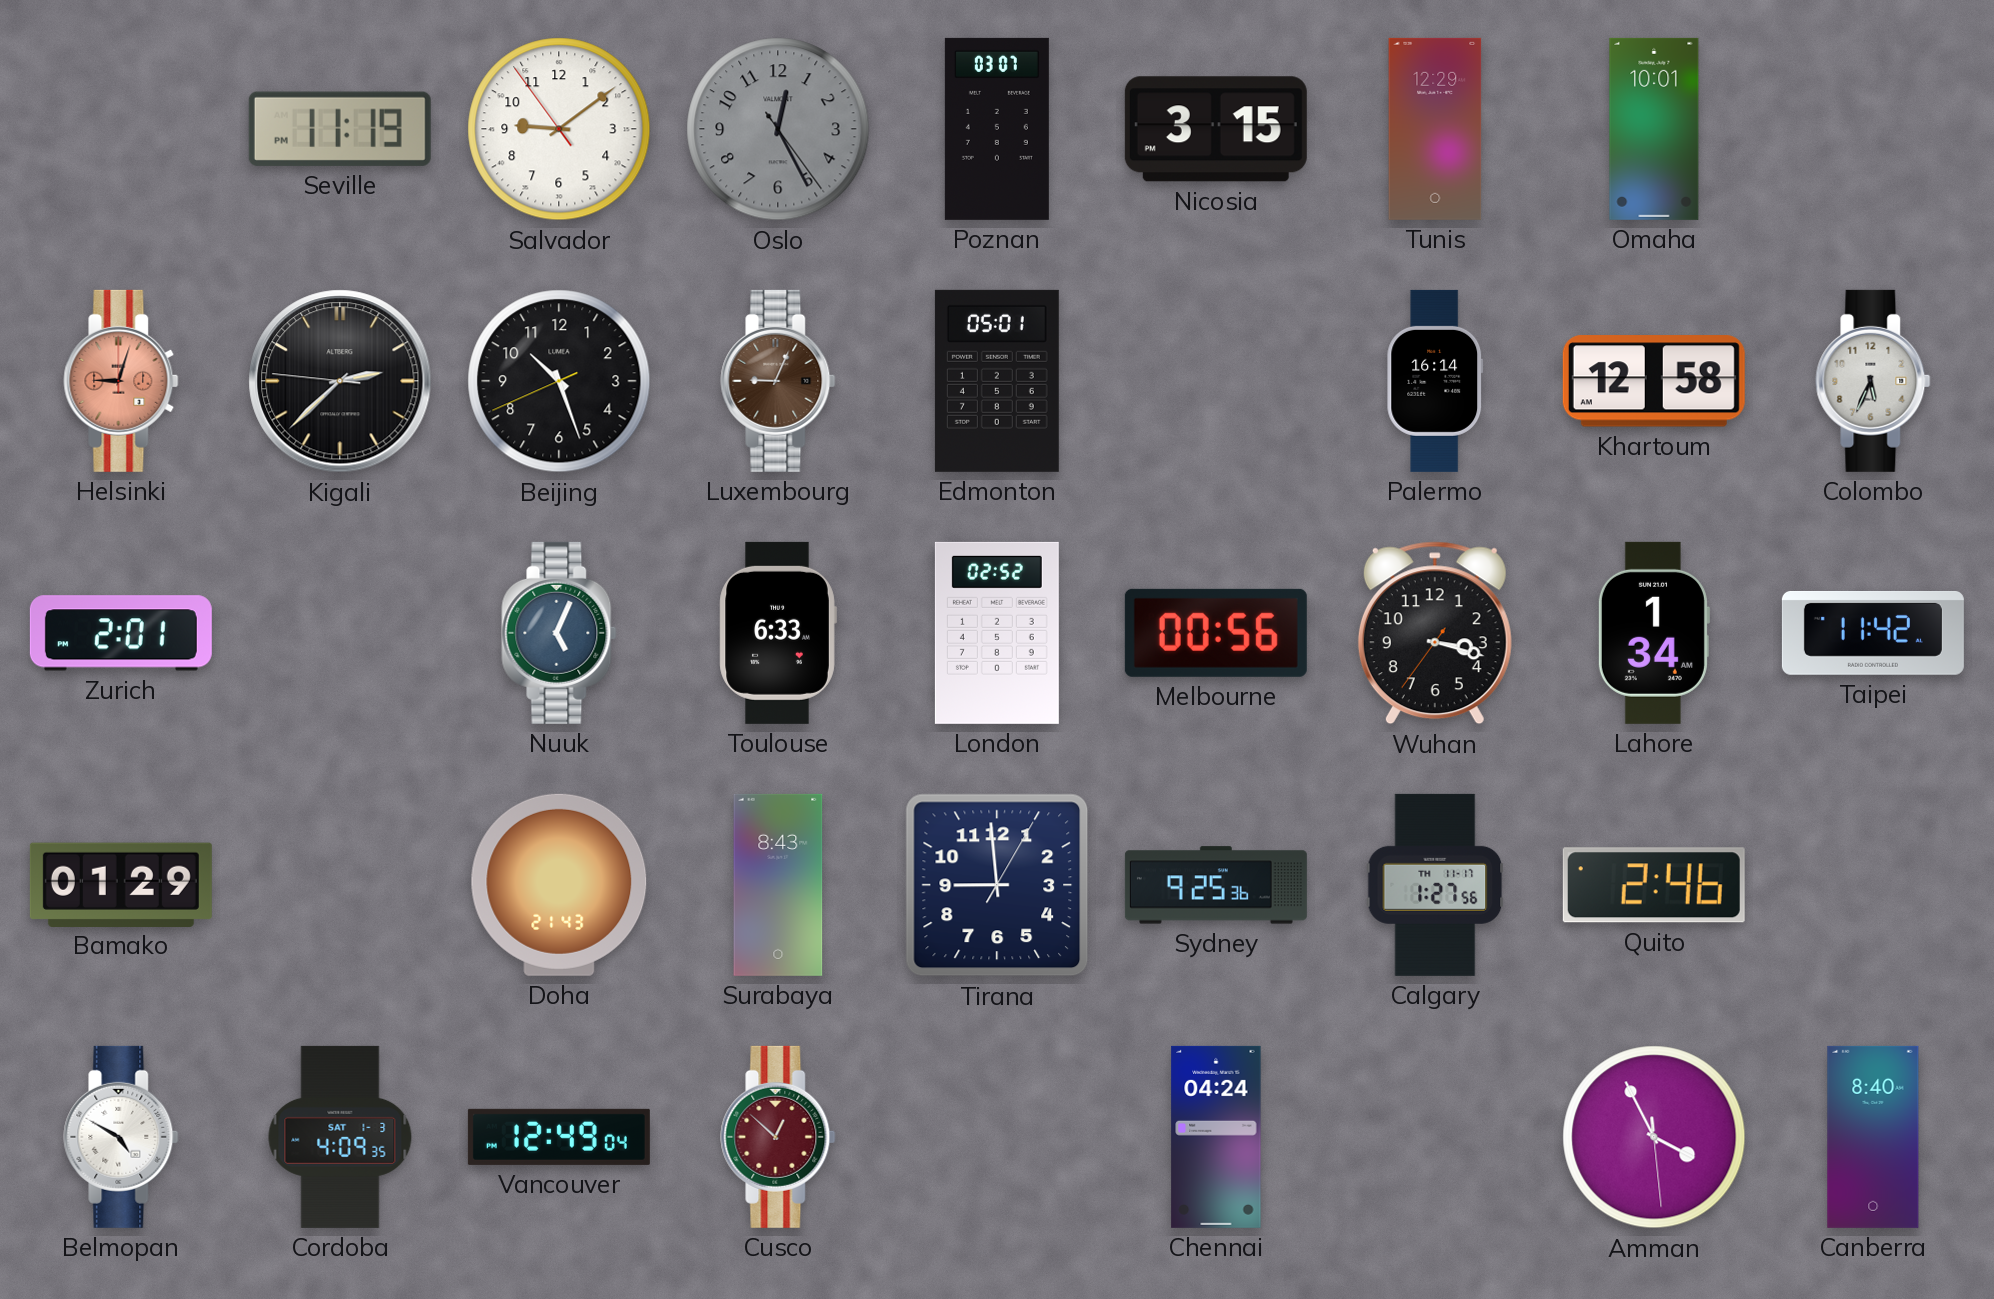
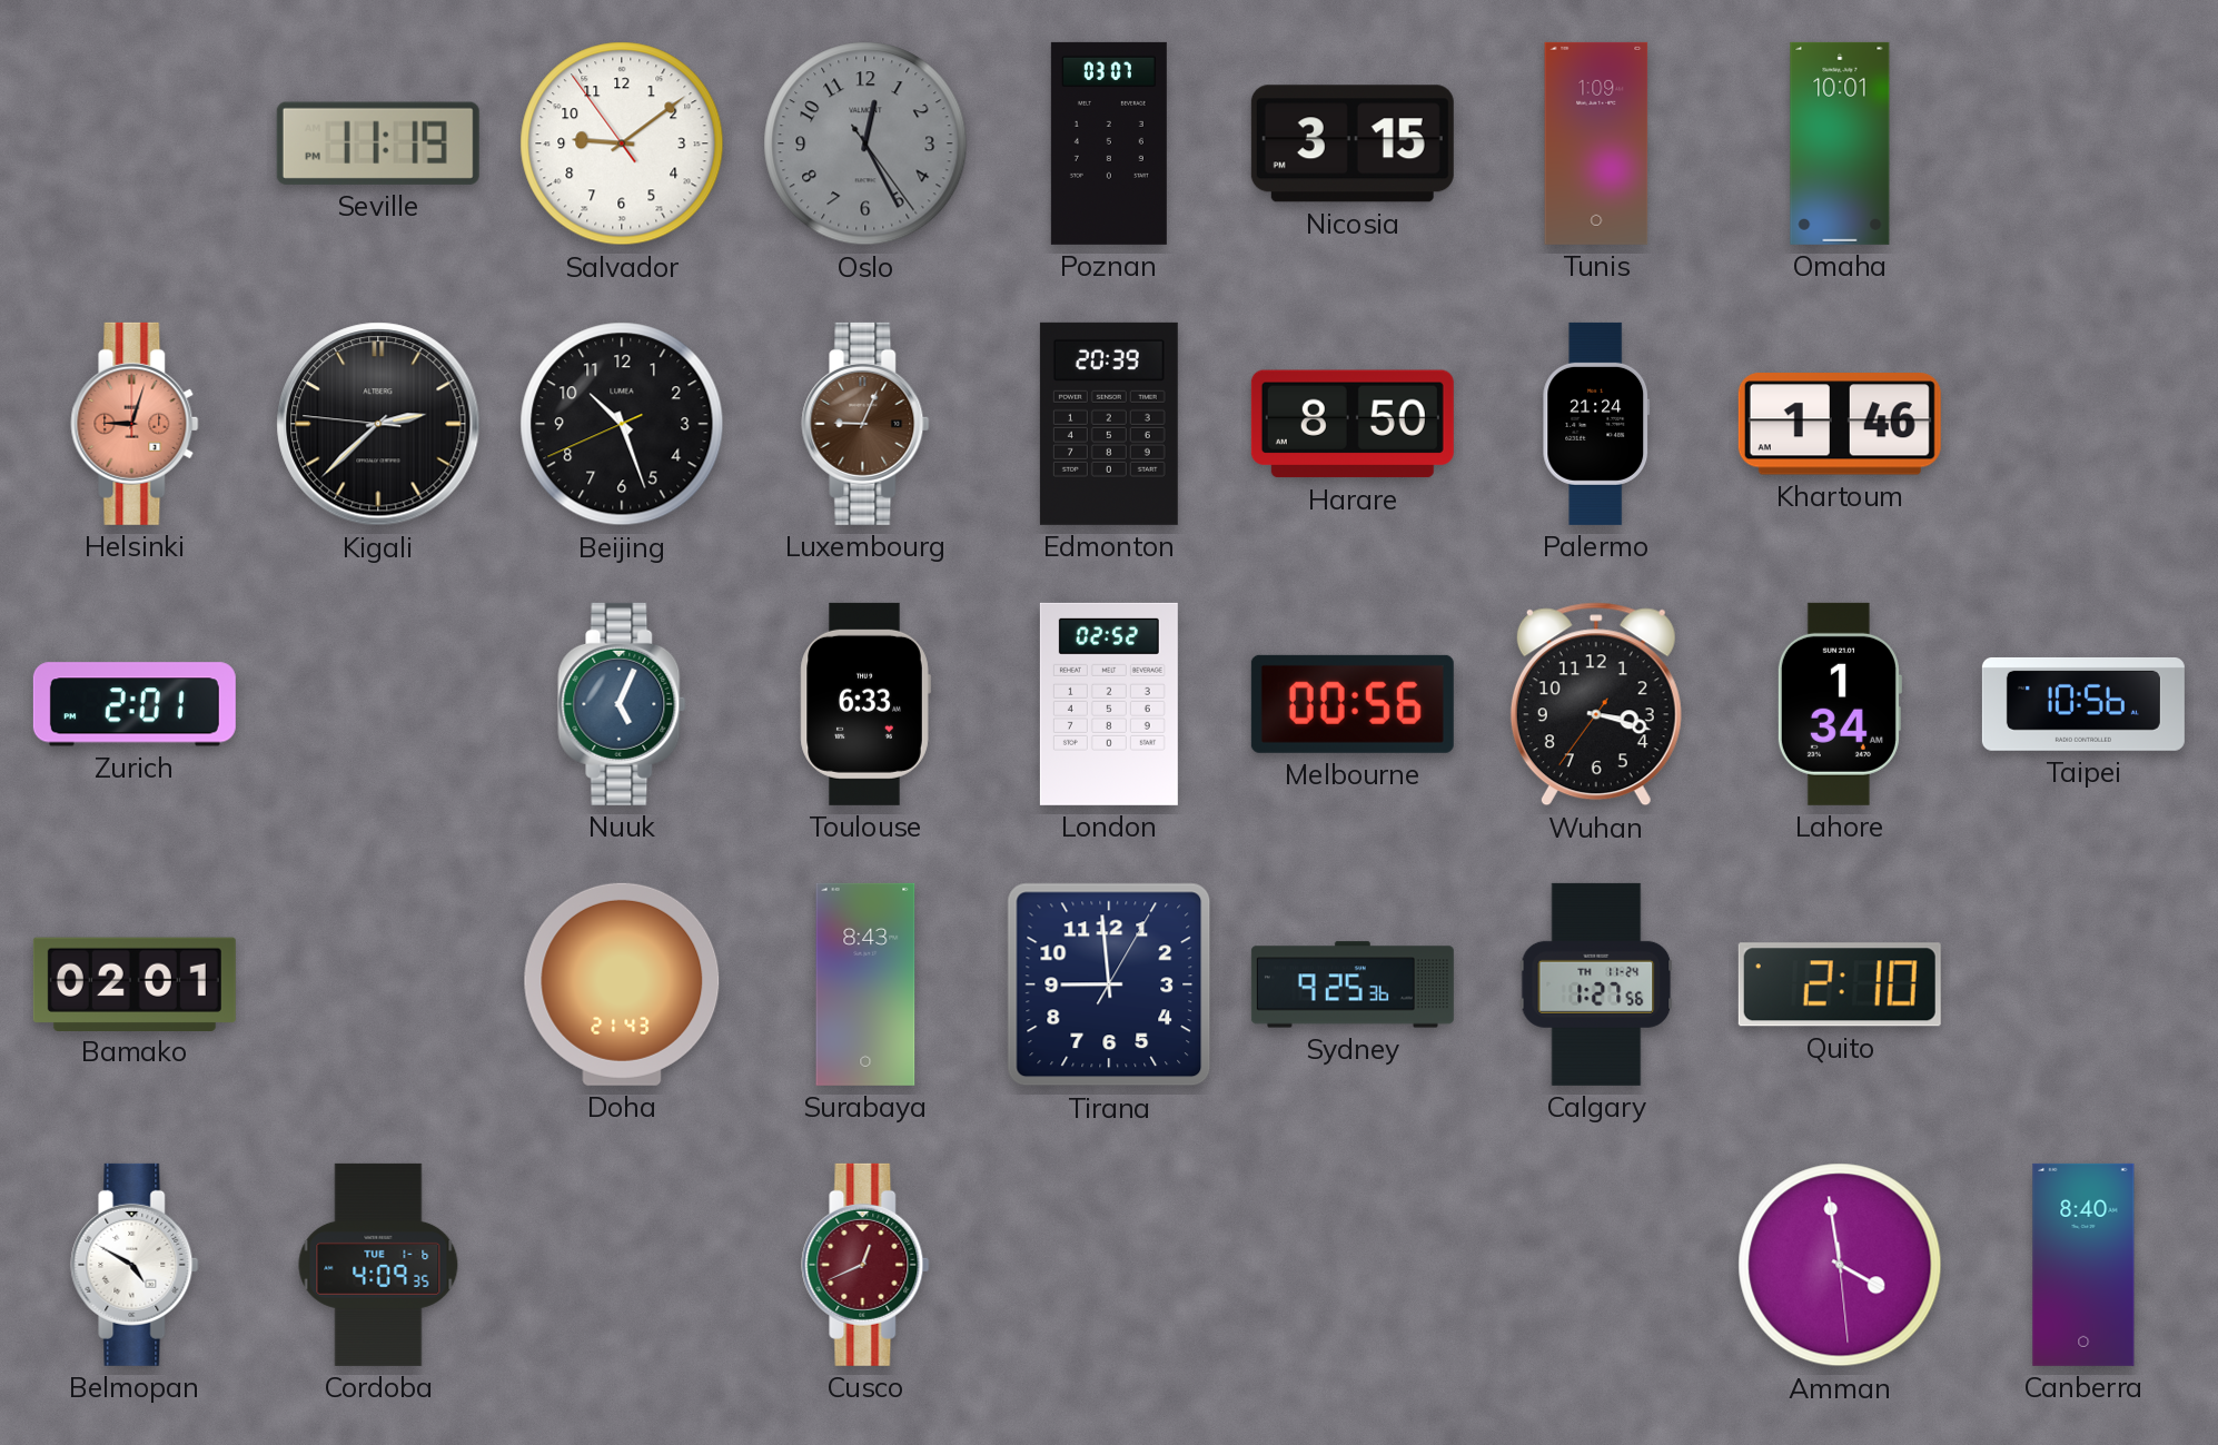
Tunis: 12:29 -> 1:09 (1596, 143)
Edmonton: 05:01 -> 20:39 (1109, 424)
Harare: none -> 8:50 (1353, 424)
Palermo: 16:14 -> 21:24 (1596, 424)
Khartoum: 12:58 -> 1:46 (1840, 424)
Colombo: 5:34 -> none (1873, 381)
Taipei: 11:42 -> 10:56 (2083, 704)
Bamako: 01:29 -> 02:01 (135, 983)
Calgary date: TH 11-17 -> TH 11-24 (1596, 984)
Quito: 2:46 -> 2:10 (1840, 984)
Cordoba date: SAT 1-3 -> TUE 1-6 (378, 1265)
Vancouver: 12:49 -> none (559, 1137)
Cusco: 12:52 -> 12:41 (865, 1265)
Chennai: 04:24 -> none (1216, 1137)
Amman: 3:55 -> 3:58 (1840, 1265)
